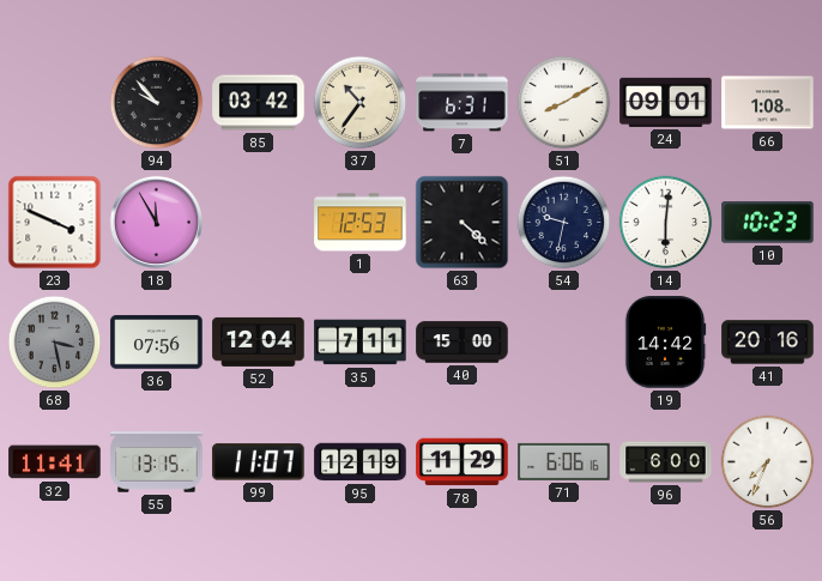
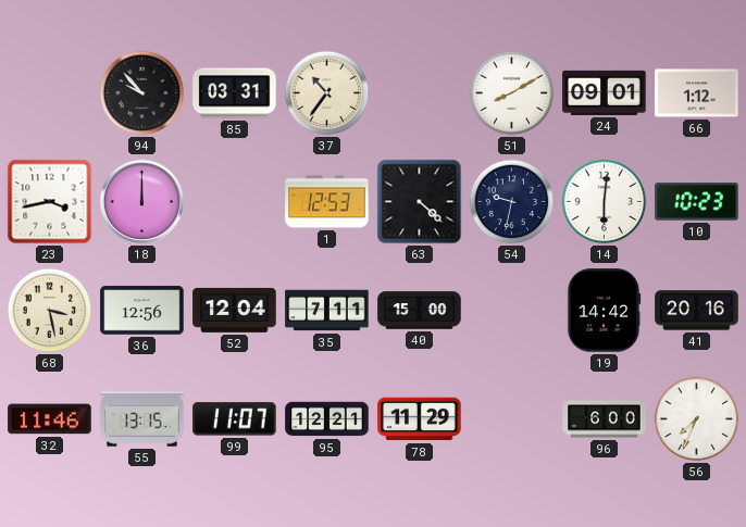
85: 03:42 -> 03:31 (235, 93)
7: 6:31 -> none (463, 103)
66: 1:08 -> 1:12 (697, 93)
23: 3:49 -> 3:43 (50, 202)
18: 11:55 -> 12:00 (141, 201)
68 dial: grey -> cream (50, 311)
36: 07:56 -> 12:56 (142, 311)
32: 11:41 -> 11:46 (50, 419)
95: 12:19 -> 12:21 (327, 419)
71: 6:06 -> none (564, 461)
